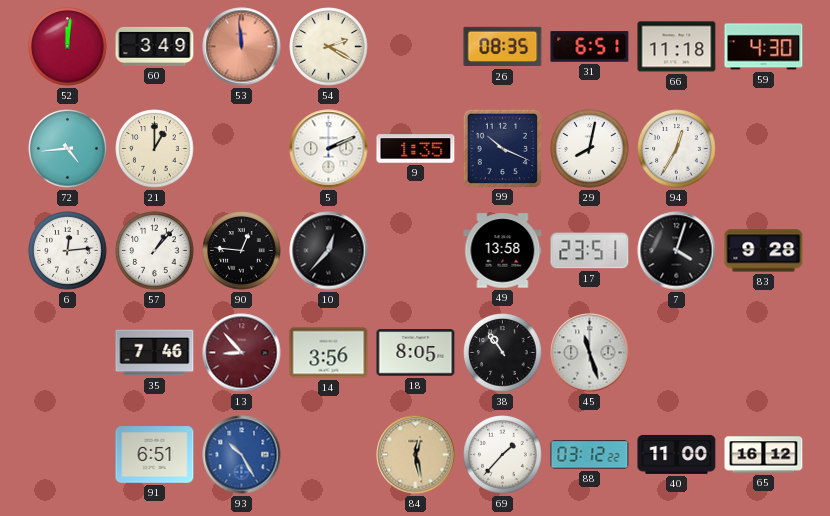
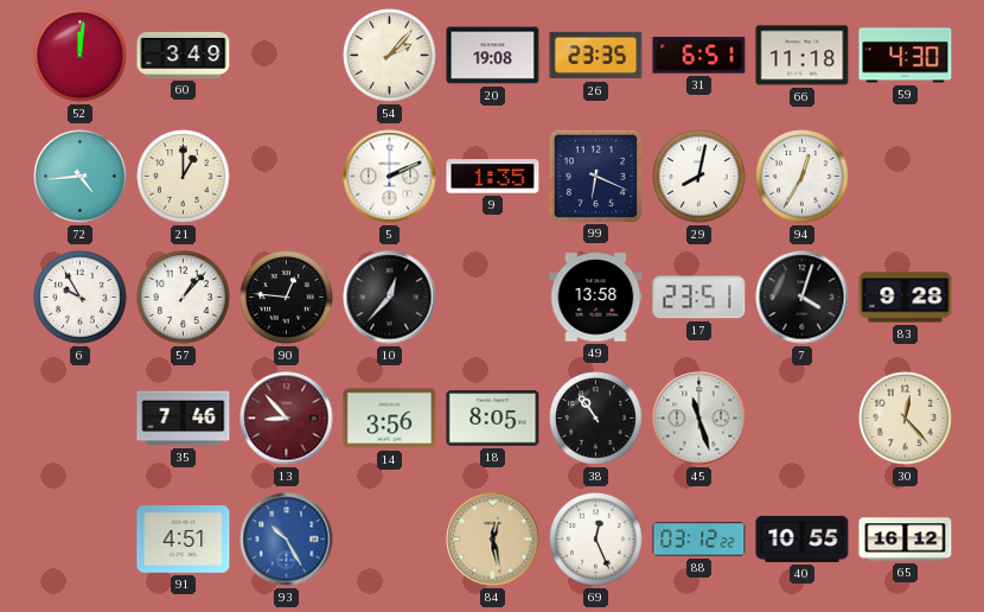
53: 11:59 -> none (242, 47)
54: 2:20 -> 2:07 (390, 56)
20: none -> 19:08 (493, 56)
26: 08:35 -> 23:35 (596, 56)
99: 10:19 -> 6:19 (595, 176)
6: 12:14 -> 9:55 (81, 298)
30: none -> 12:23 (906, 419)
91: 6:51 -> 4:51 (184, 540)
69: 1:37 -> 12:26 (596, 540)
40: 11:00 -> 10:55 (803, 538)
